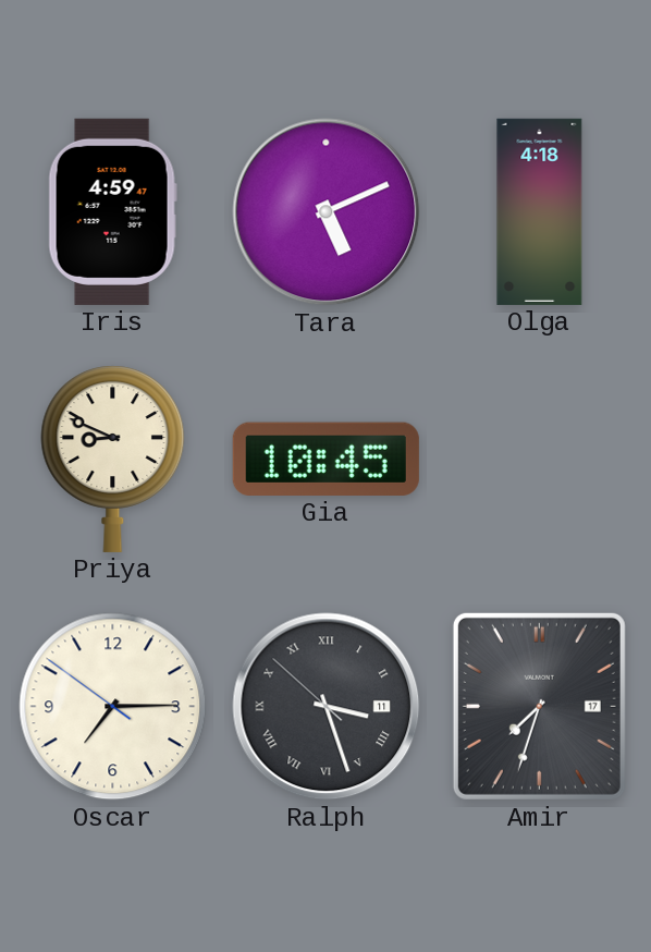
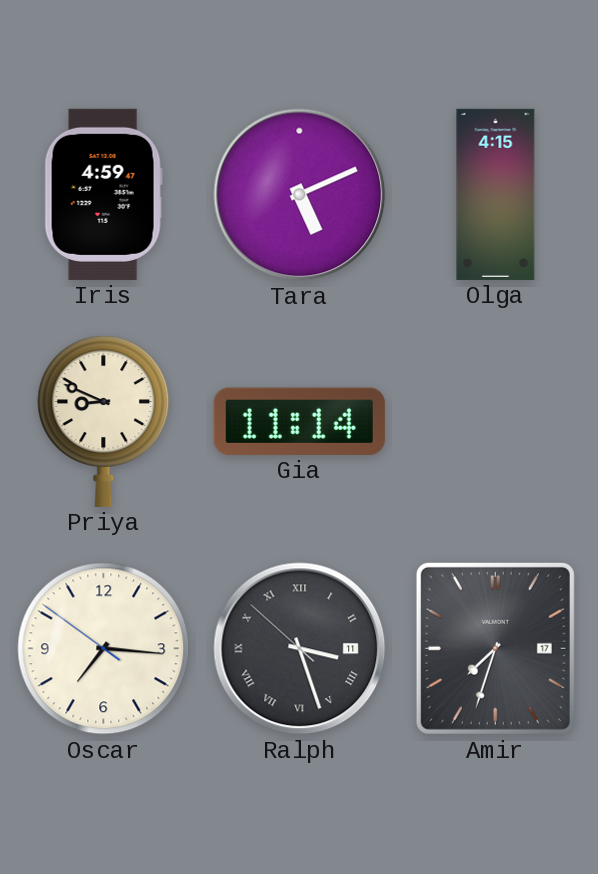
Olga: 4:18 -> 4:15 (496, 194)
Gia: 10:45 -> 11:14 (299, 421)
Oscar: 7:14 -> 7:15 (104, 649)
